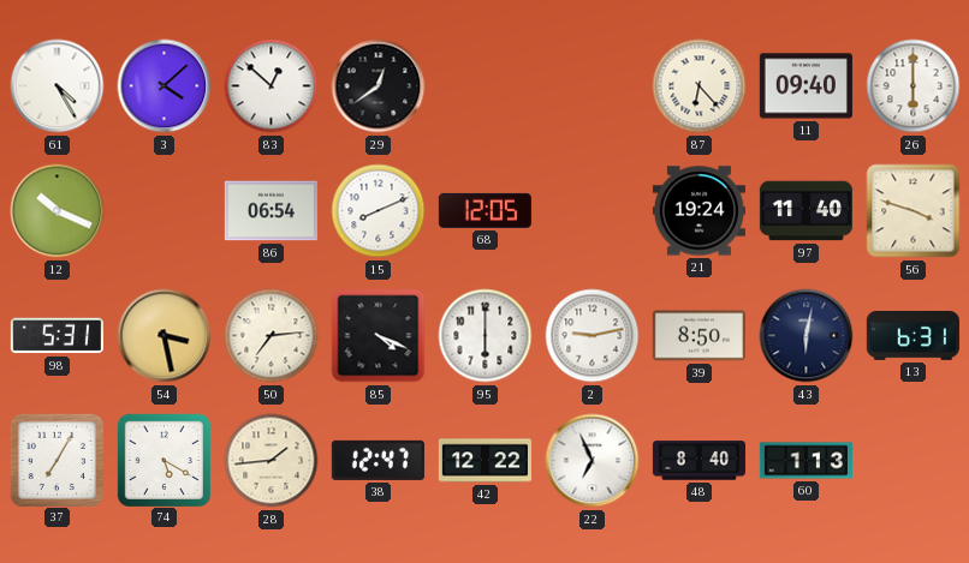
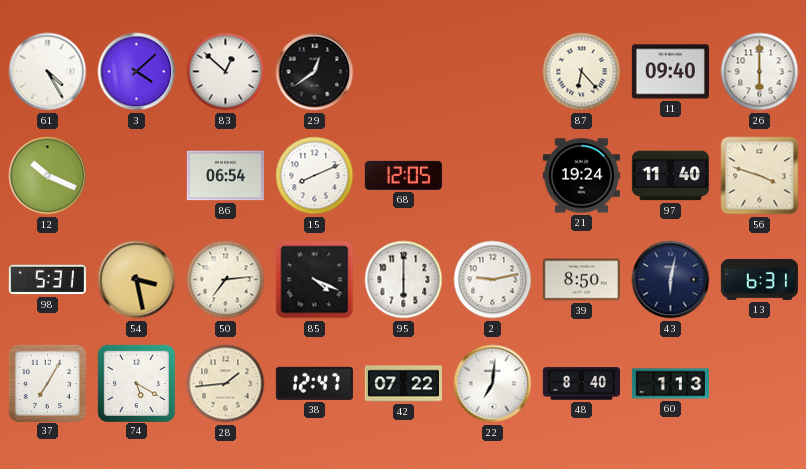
42: 12:22 -> 07:22 (403, 384)
22: 6:56 -> 7:01 (493, 384)
